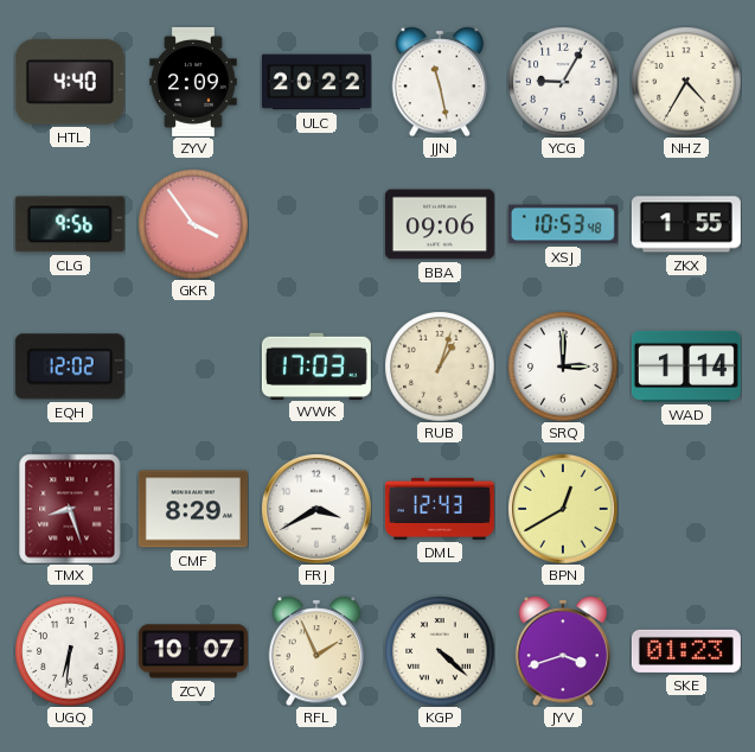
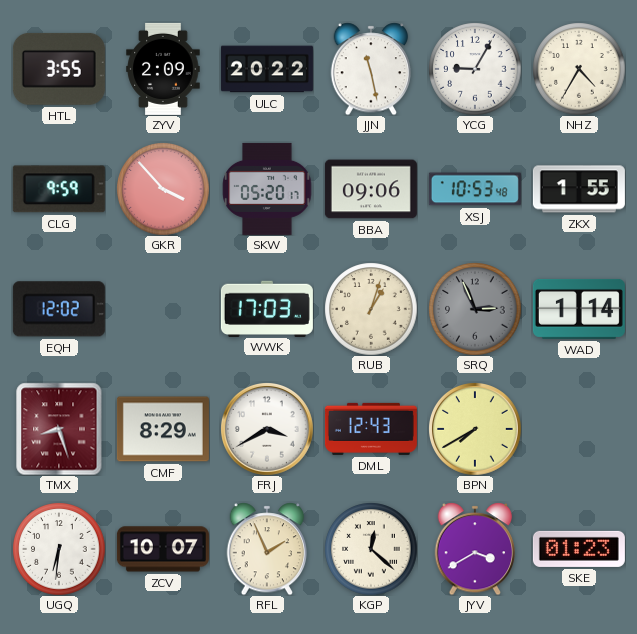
HTL: 4:40 -> 3:55 (59, 69)
CLG: 9:56 -> 9:59 (59, 189)
GKR: 3:54 -> 3:53 (163, 189)
SKW: none -> 05:20 (267, 189)
SRQ: 3:00 -> 2:56 (475, 309)
SRQ dial: white -> grey (475, 309)
BPN: 12:40 -> 7:40 (475, 429)
KGP: 4:22 -> 12:22 (371, 549)
JYV: 3:42 -> 3:40 (475, 549)
